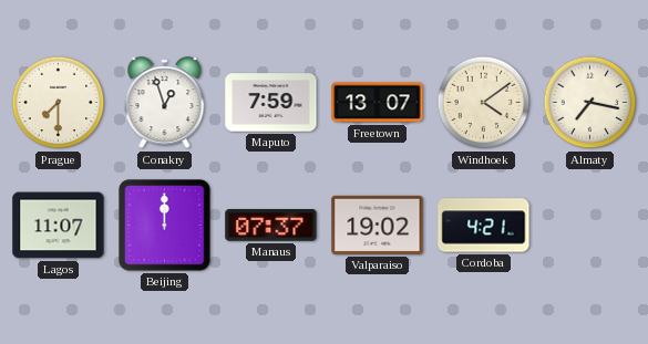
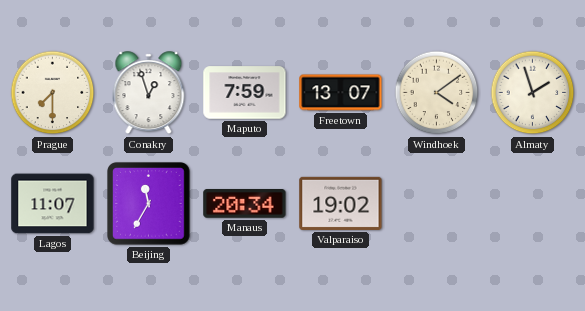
Almaty: 7:17 -> 1:57 (533, 93)
Beijing: 12:00 -> 11:35 (149, 204)
Manaus: 07:37 -> 20:34 (245, 204)
Cordoba: 4:21 -> none (484, 226)
